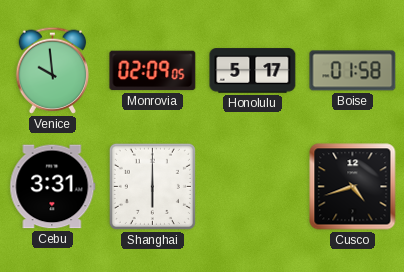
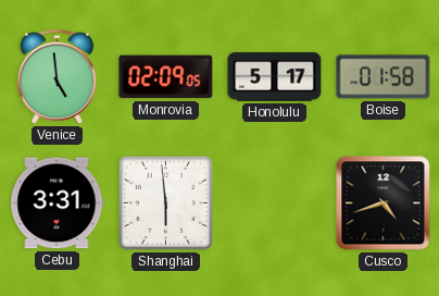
Venice: 9:59 -> 4:59 (58, 76)
Shanghai: 6:00 -> 5:59 (165, 202)
